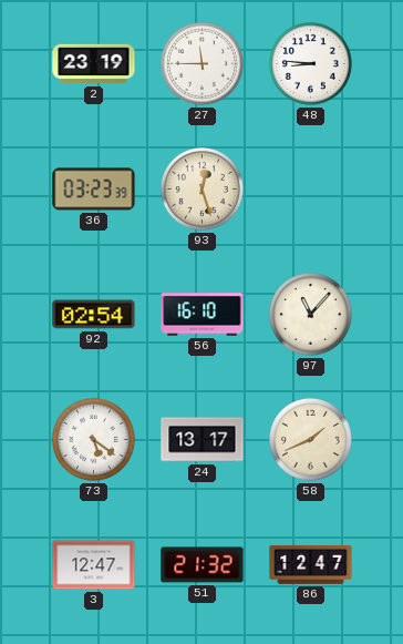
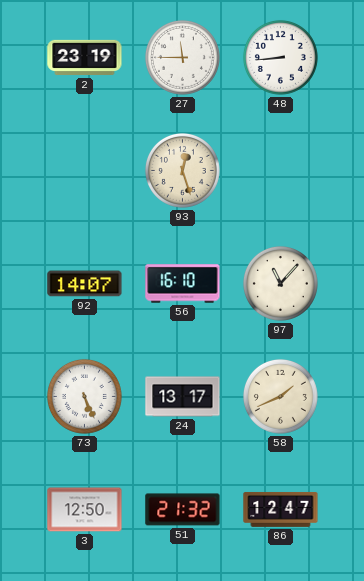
48: 8:46 -> 8:44 (280, 57)
36: 03:23 -> none (94, 190)
92: 02:54 -> 14:07 (85, 284)
73: 5:21 -> 5:26 (84, 396)
3: 12:47 -> 12:50 (85, 510)
